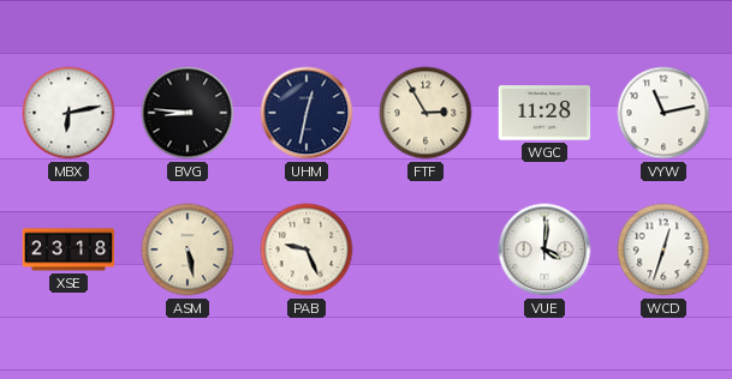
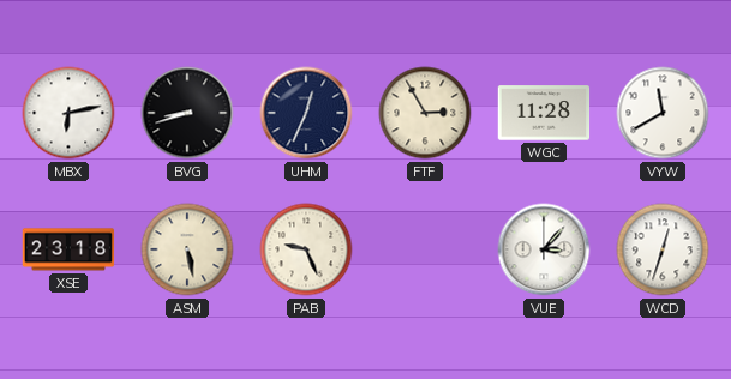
BVG: 8:46 -> 8:42 (187, 113)
UHM: 12:32 -> 12:34 (306, 113)
VYW: 11:13 -> 11:40 (663, 113)
VUE: 4:01 -> 3:07 (544, 249)
